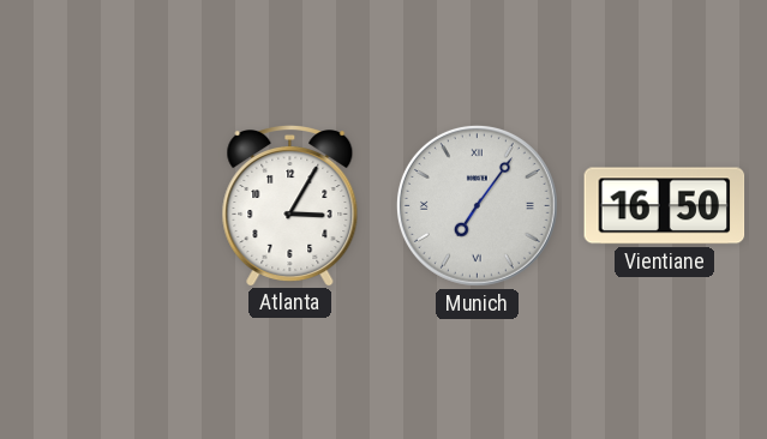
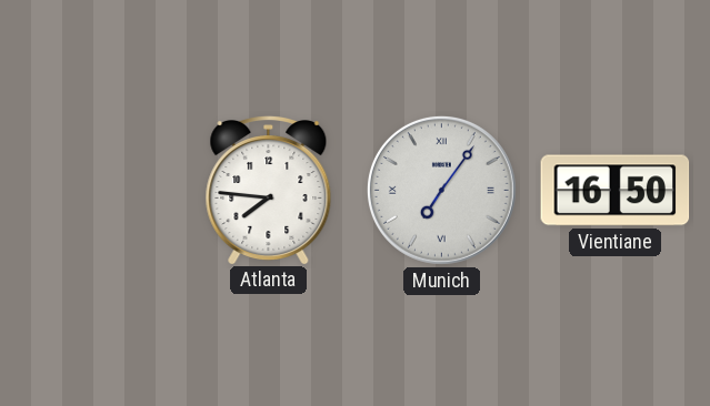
Atlanta: 3:05 -> 7:46 (269, 191)
